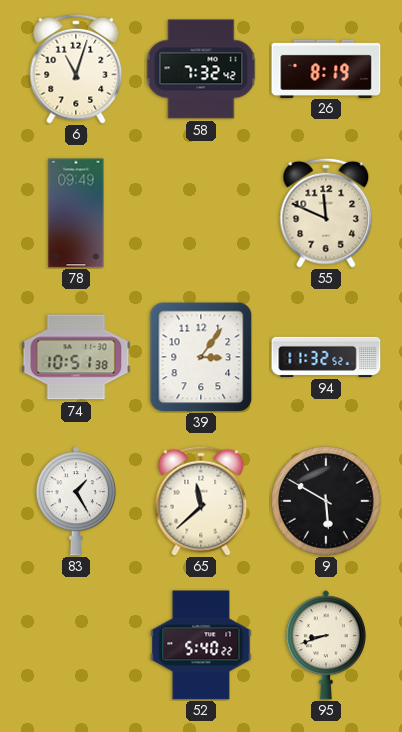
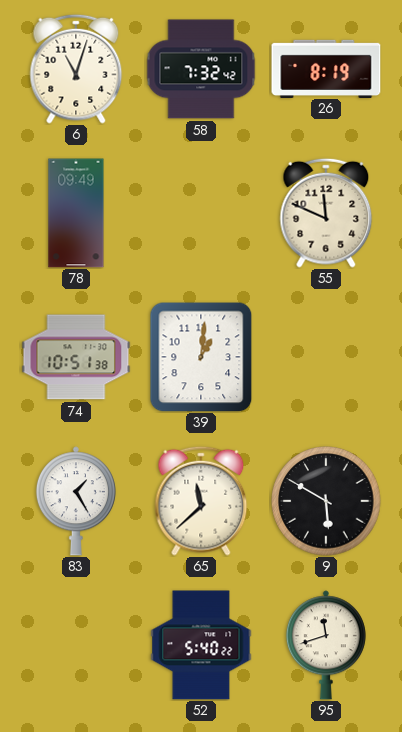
39: 3:06 -> 1:01 (201, 357)
94: 11:32 -> none (326, 357)
95: 8:42 -> 11:42 (326, 645)
